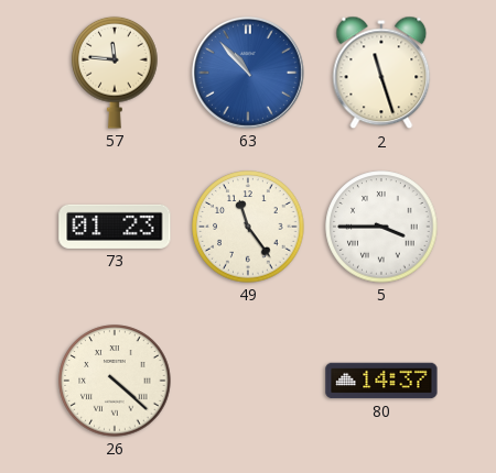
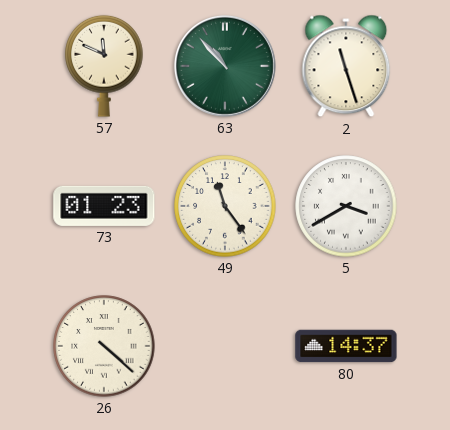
57: 11:46 -> 11:49 (104, 66)
63 dial: blue -> green (225, 66)
5: 3:45 -> 3:40 (346, 206)
